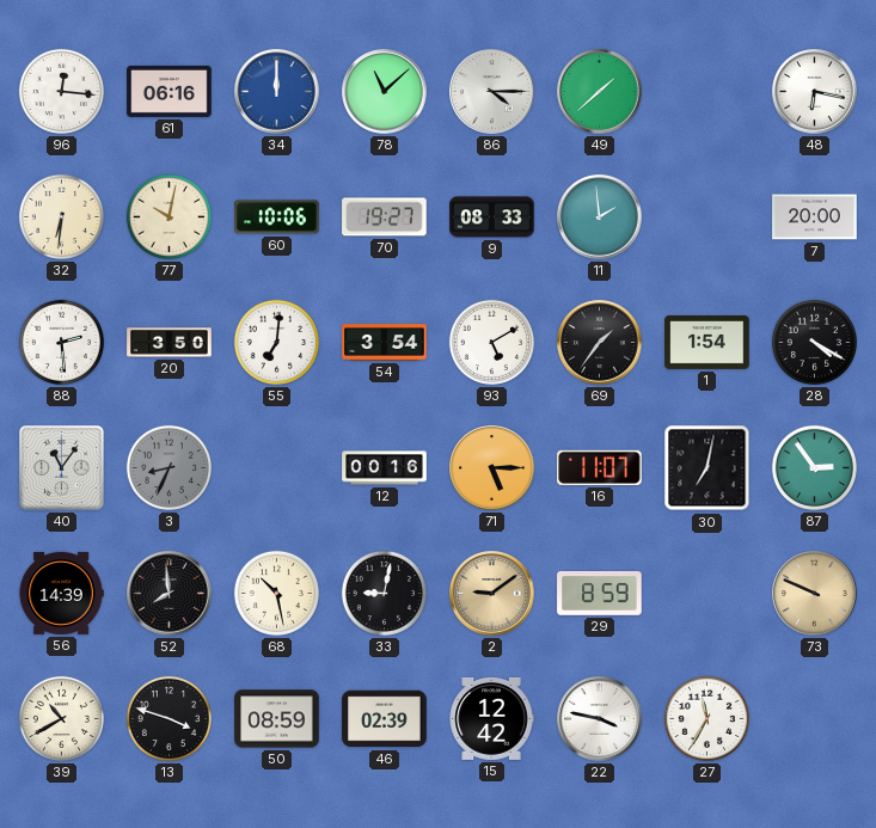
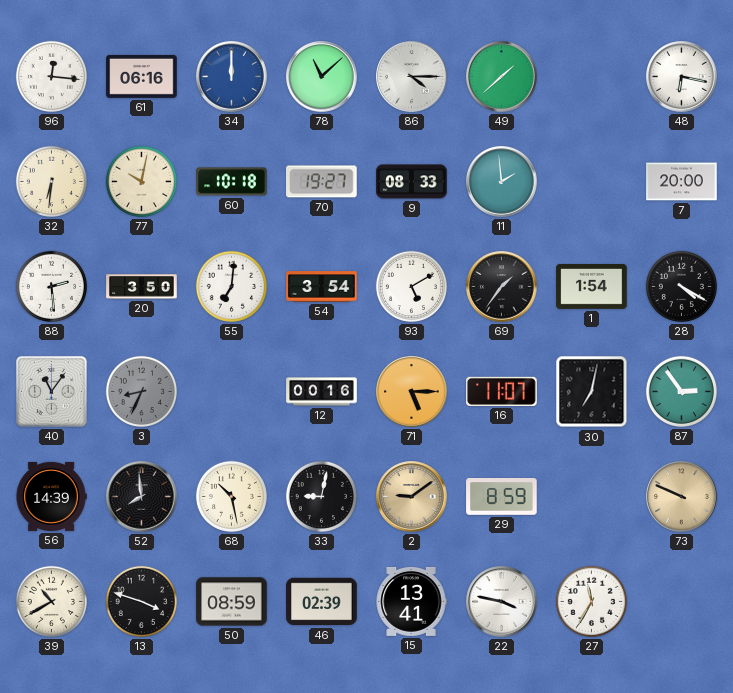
60: 10:06 -> 10:18 (232, 182)
15: 12:42 -> 13:41 (411, 601)
